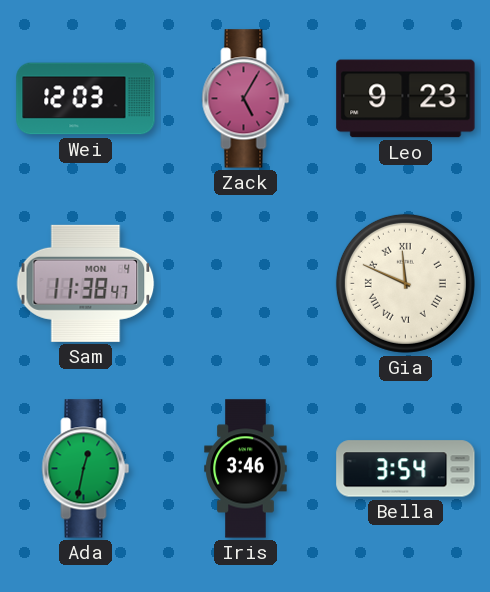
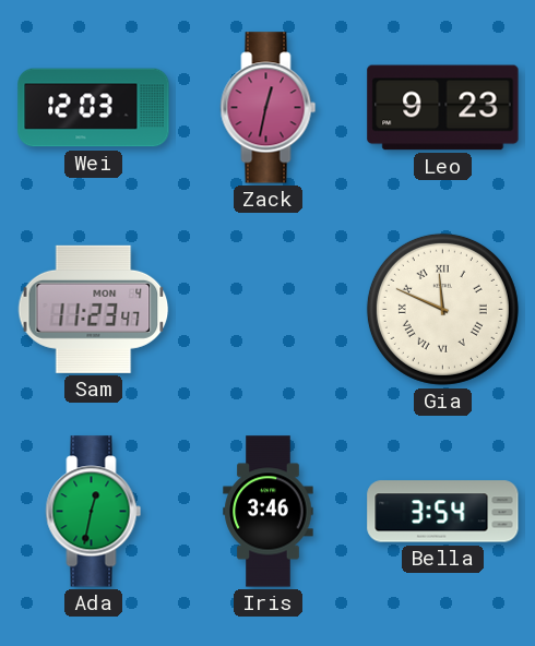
Zack: 5:05 -> 12:32 (269, 108)
Sam: 11:38 -> 11:23 (94, 309)
